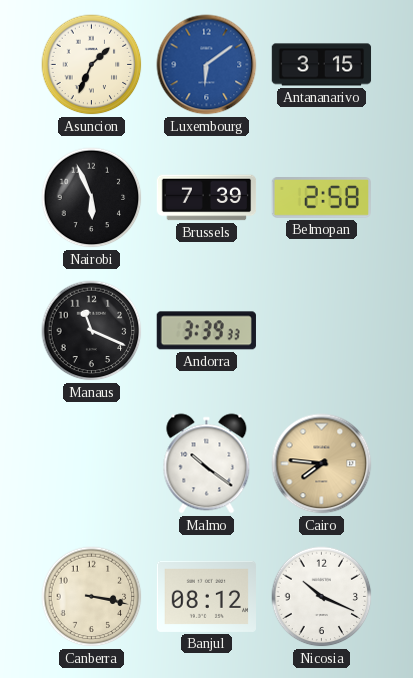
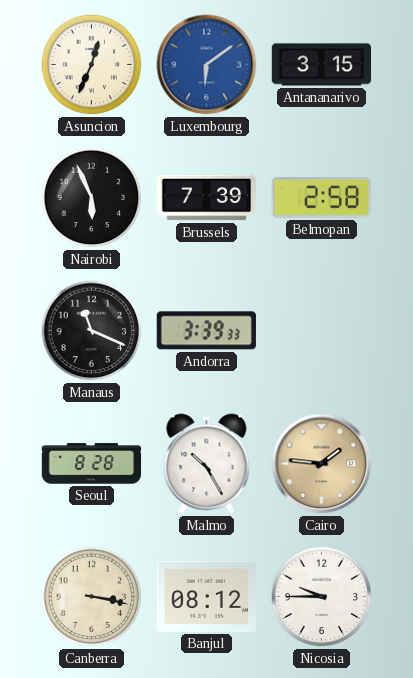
Asuncion: 1:34 -> 12:34 (92, 65)
Seoul: none -> 8:28 (92, 464)
Malmo: 10:21 -> 10:25 (207, 464)
Cairo: 7:46 -> 1:46 (322, 464)
Nicosia: 10:19 -> 9:45 (322, 597)
